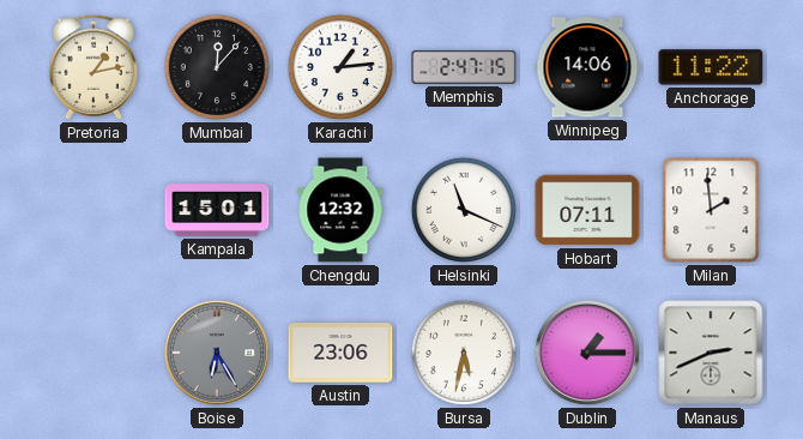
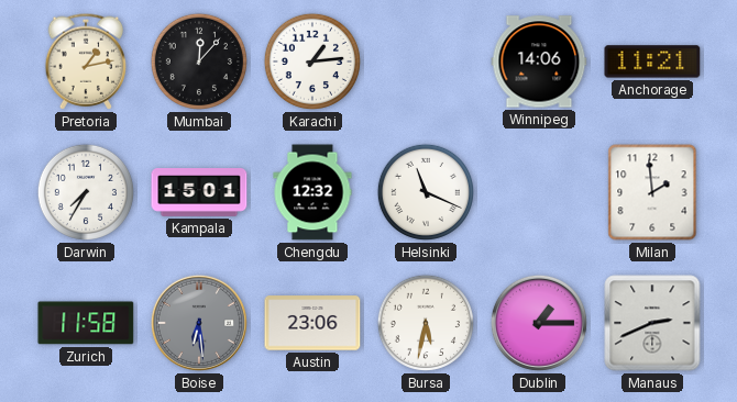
Memphis: 2:47 -> none (464, 67)
Anchorage: 11:22 -> 11:21 (652, 62)
Darwin: none -> 7:35 (86, 192)
Hobart: 07:11 -> none (587, 210)
Zurich: none -> 11:58 (86, 323)
Boise: 6:25 -> 6:29 (199, 323)
